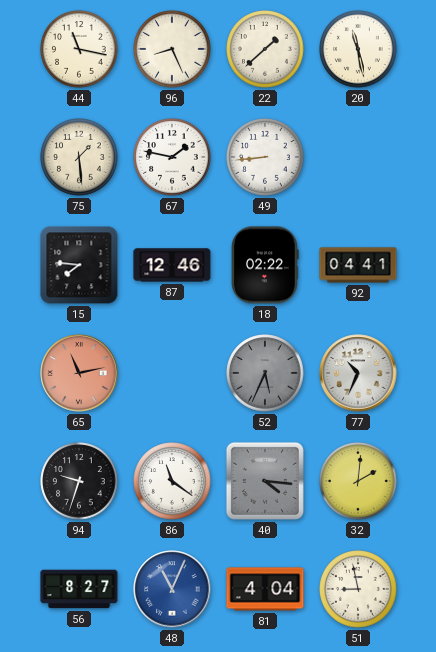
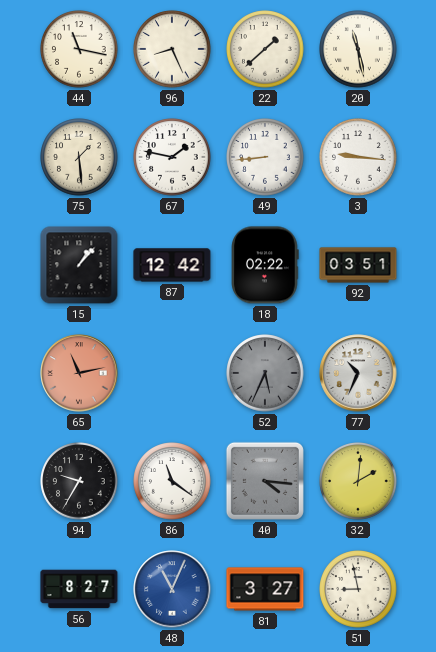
3: none -> 9:16 (358, 157)
15: 7:46 -> 1:07 (79, 265)
87: 12:46 -> 12:42 (172, 265)
92: 04:41 -> 03:51 (358, 265)
94: 9:33 -> 9:35 (79, 481)
81: 4:04 -> 3:27 (265, 589)
